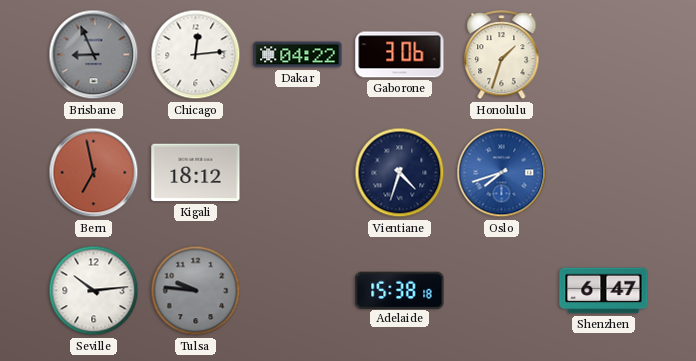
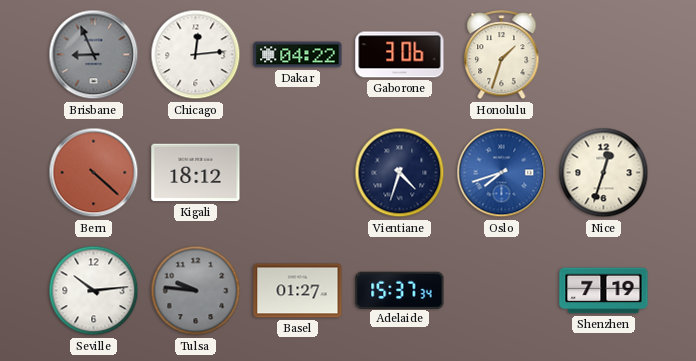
Bern: 6:58 -> 4:22 (94, 173)
Nice: none -> 12:33 (604, 173)
Basel: none -> 01:27 (298, 291)
Adelaide: 15:38 -> 15:37 (400, 290)
Shenzhen: 6:47 -> 7:19 (604, 291)
